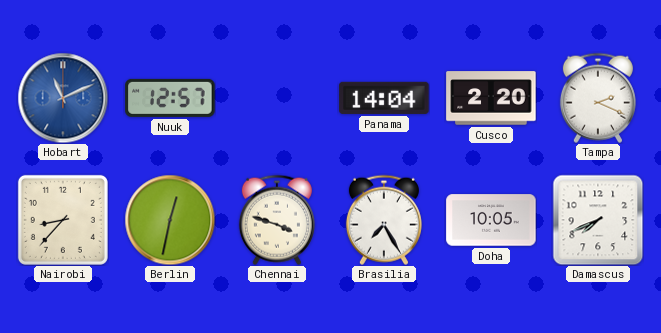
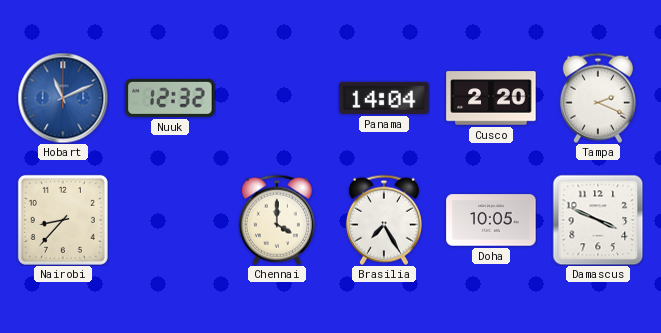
Nuuk: 12:57 -> 12:32 (170, 98)
Berlin: 12:32 -> none (170, 220)
Chennai: 3:48 -> 4:00 (277, 220)
Damascus: 7:41 -> 3:49 (598, 220)
